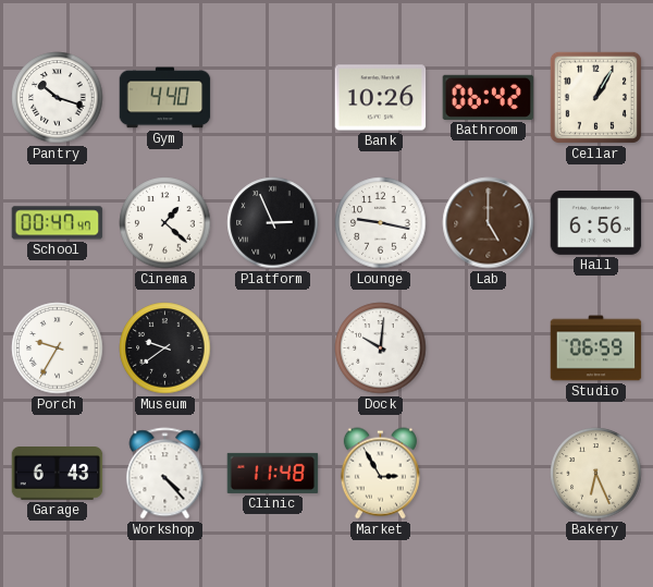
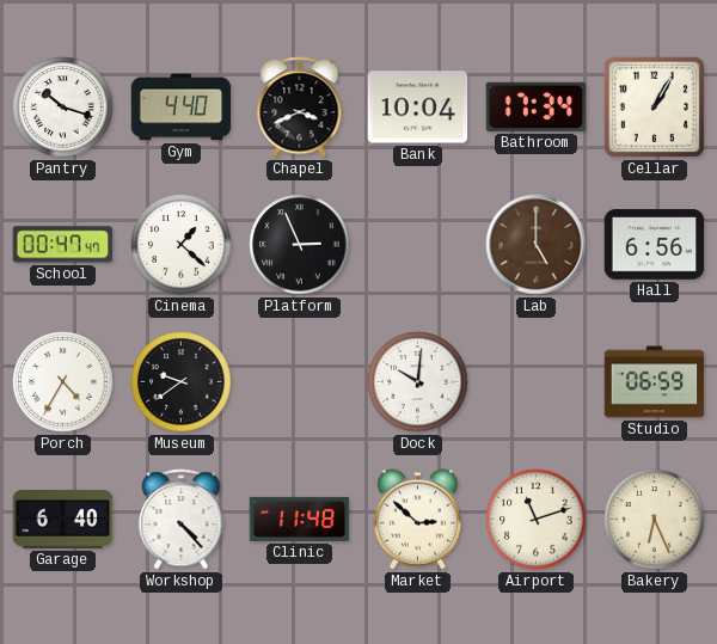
Chapel: none -> 3:41 (300, 108)
Bank: 10:26 -> 10:04 (418, 108)
Bathroom: 06:42 -> 17:34 (537, 106)
Lounge: 9:17 -> none (381, 223)
Porch: 9:35 -> 4:35 (63, 382)
Garage: 6:43 -> 6:40 (63, 520)
Market: 2:55 -> 2:52 (417, 520)
Airport: none -> 11:12 (537, 520)
